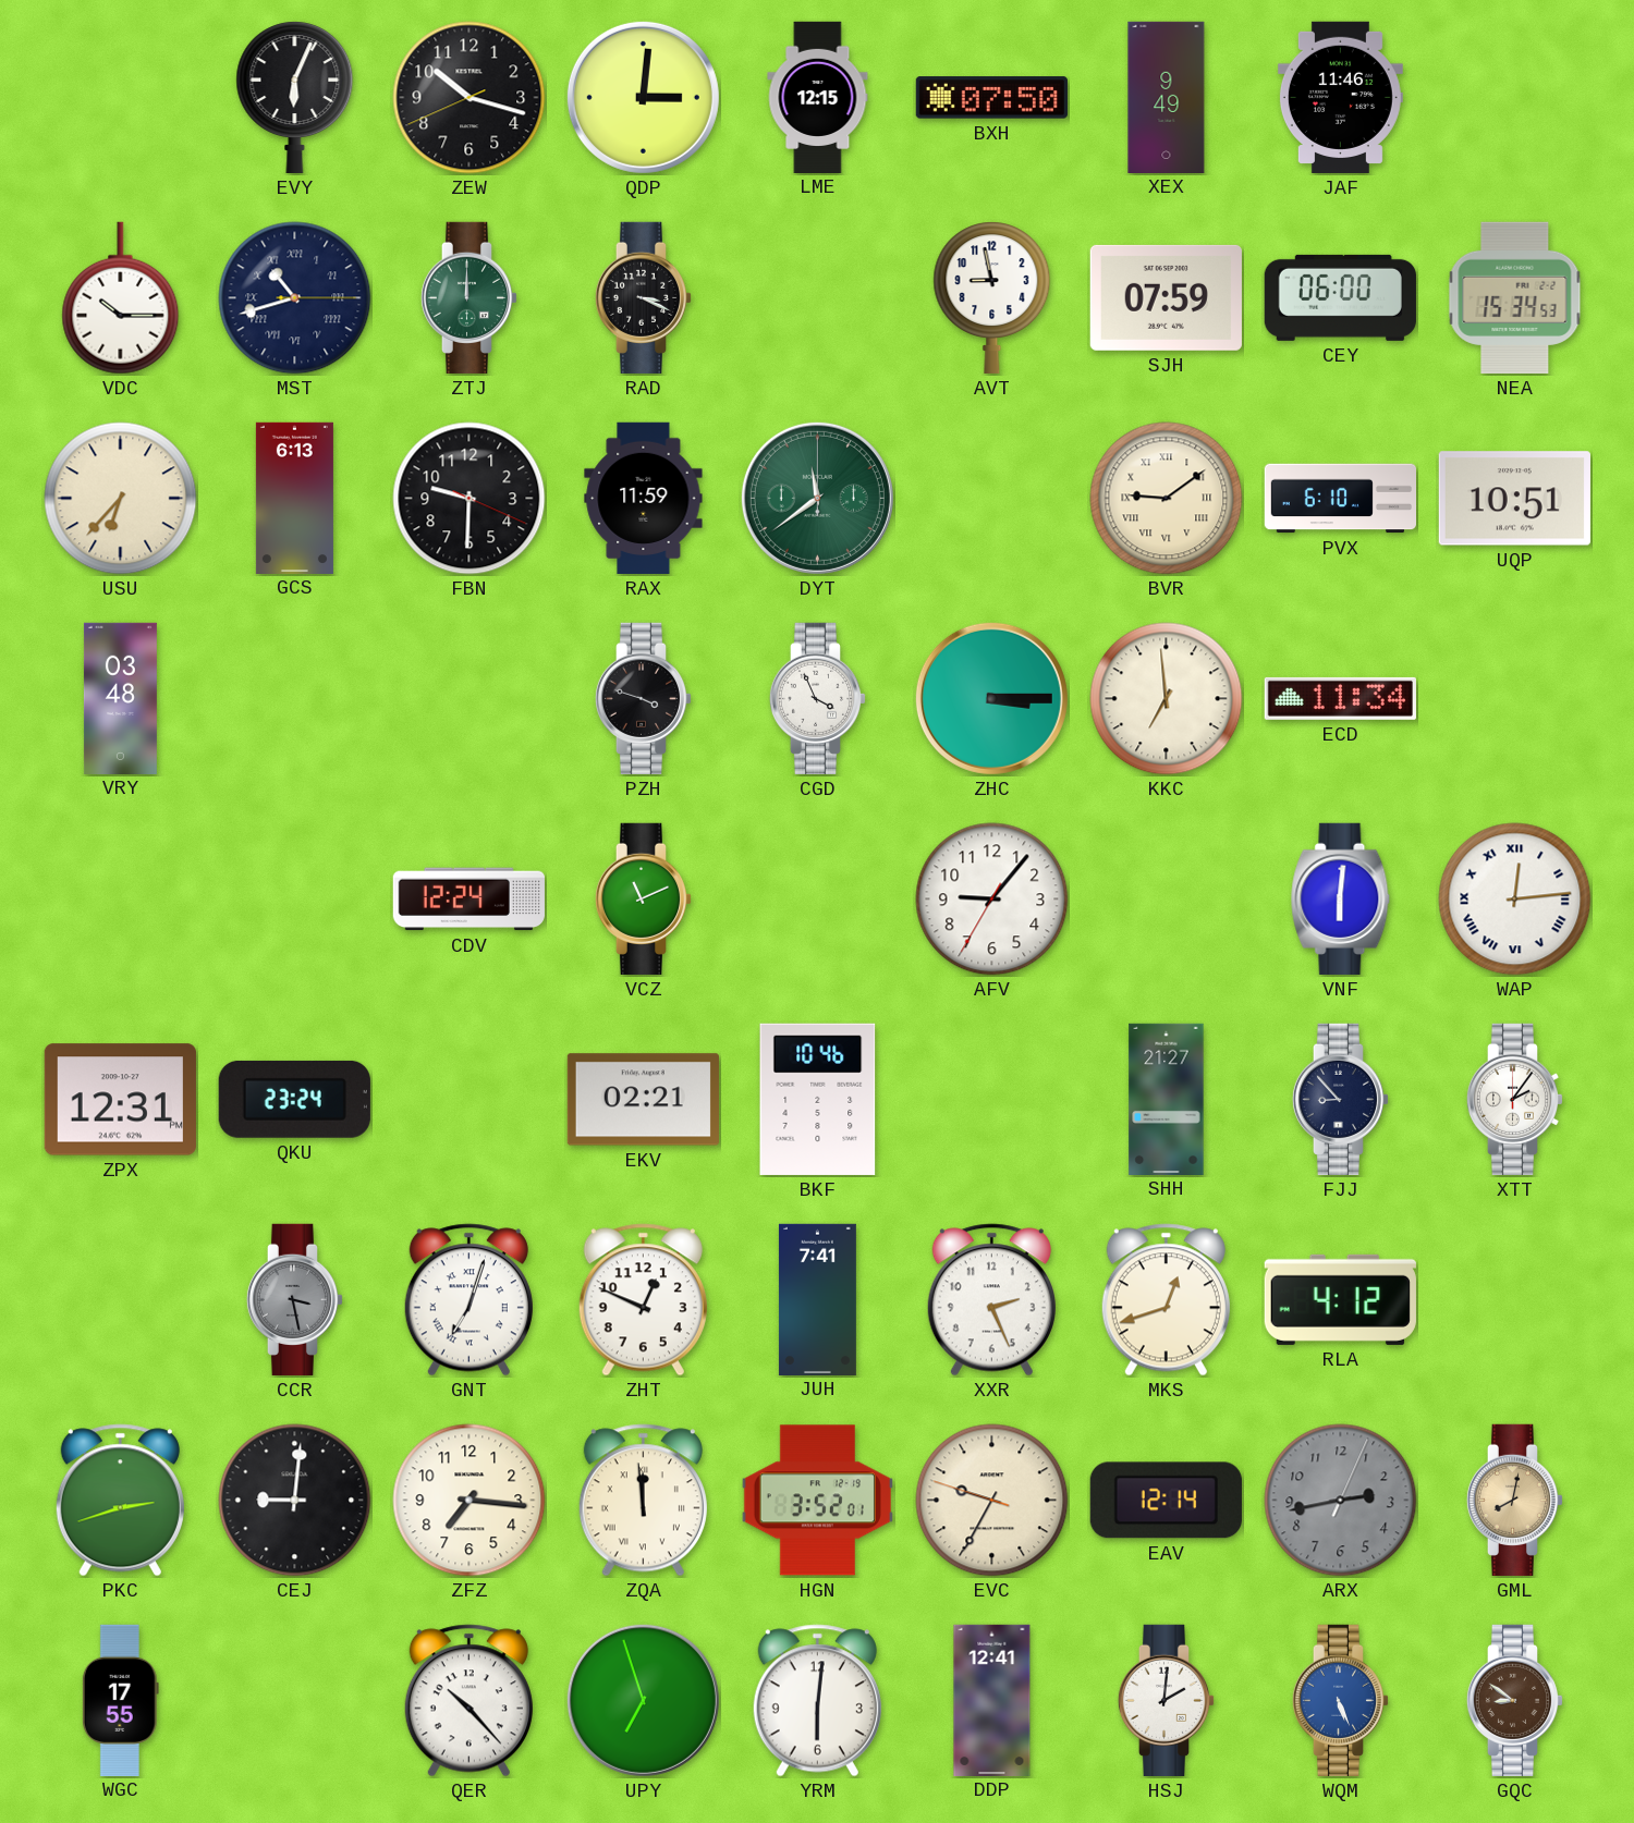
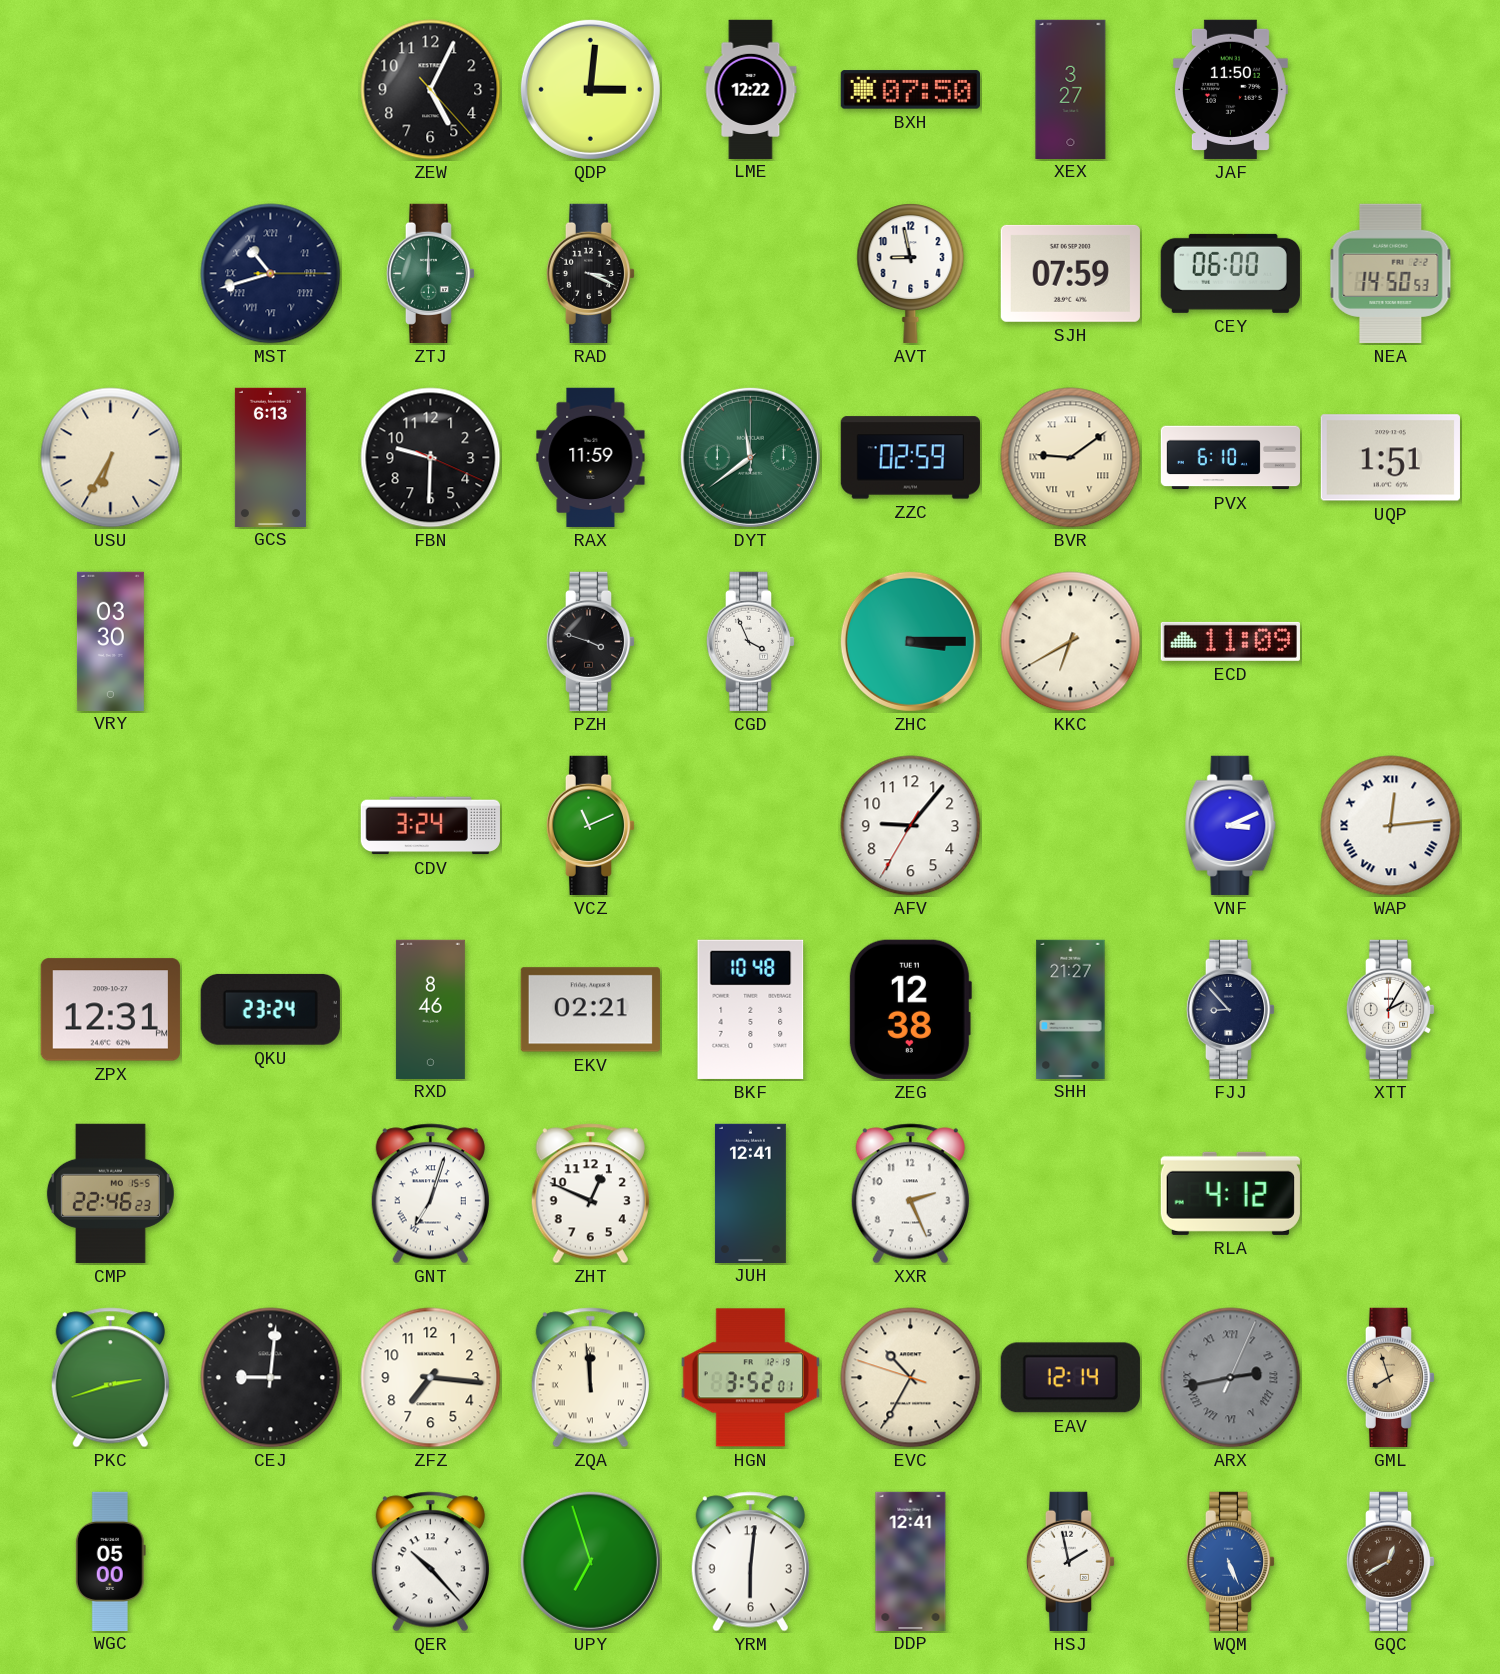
EVY: 6:04 -> none (295, 97)
ZEW: 10:17 -> 5:04 (431, 90)
LME: 12:15 -> 12:22 (751, 89)
XEX: 9:49 -> 3:27 (1071, 89)
JAF: 11:46 -> 11:50 (1230, 89)
VDC: 10:15 -> none (121, 298)
NEA: 15:34 -> 14:50 (1391, 273)
USU: 6:37 -> 6:35 (111, 458)
ZZC: none -> 02:59 (910, 458)
UQP: 10:51 -> 1:51 (1390, 458)
VRY: 03:48 -> 03:30 (110, 641)
KKC: 6:59 -> 6:40 (1071, 642)
ECD: 11:34 -> 11:09 (1230, 641)
CDV: 12:24 -> 3:24 (430, 826)
VNF: 6:01 -> 3:11 (1231, 825)
RXD: none -> 8:46 (430, 1009)
BKF: 10:46 -> 10:48 (751, 1009)
ZEG: none -> 12:38 (910, 1009)
XTT: 2:06 -> 2:05 (1391, 1009)
CMP: none -> 22:46 (110, 1193)
CCR: 3:28 -> none (295, 1299)
JUH: 7:41 -> 12:41 (750, 1193)
MKS: 12:42 -> none (1166, 1300)
EVC: 9:34 -> 10:34 (911, 1378)
ARX numerals: Arabic -> Roman (1231, 1378)
GML: 8:02 -> 7:57 (1391, 1377)
WGC: 17:55 -> 05:00 (110, 1561)
HSJ: 2:01 -> 1:58 (1071, 1561)
GQC: 8:51 -> 12:40 (1391, 1561)
